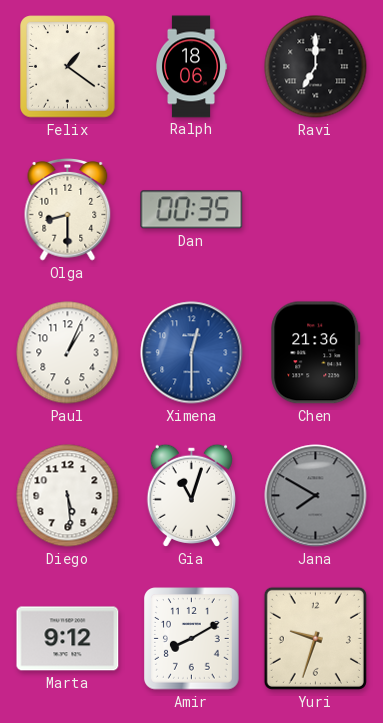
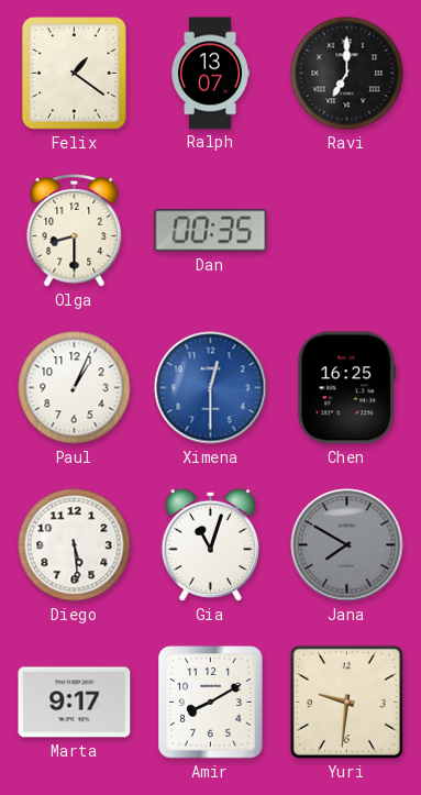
Ralph: 18:06 -> 13:07 (210, 74)
Chen: 21:36 -> 16:25 (347, 388)
Marta: 9:12 -> 9:17 (75, 703)
Yuri: 9:33 -> 9:31 (346, 702)
